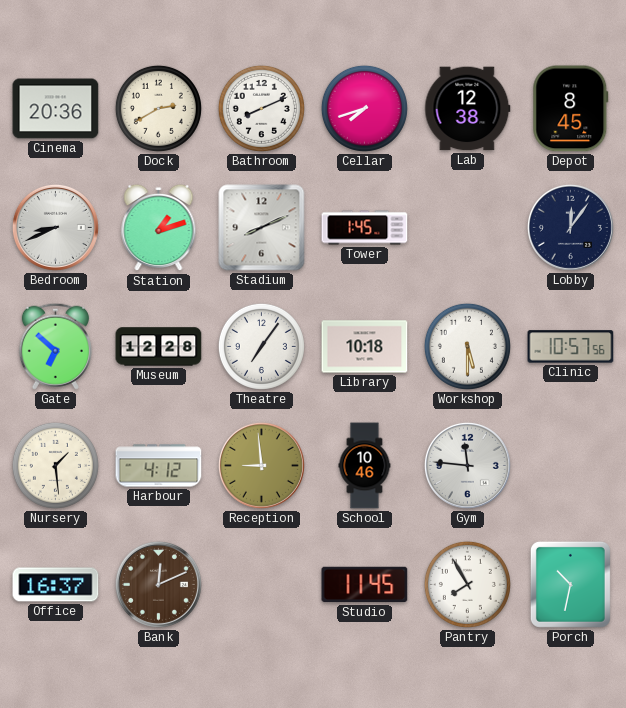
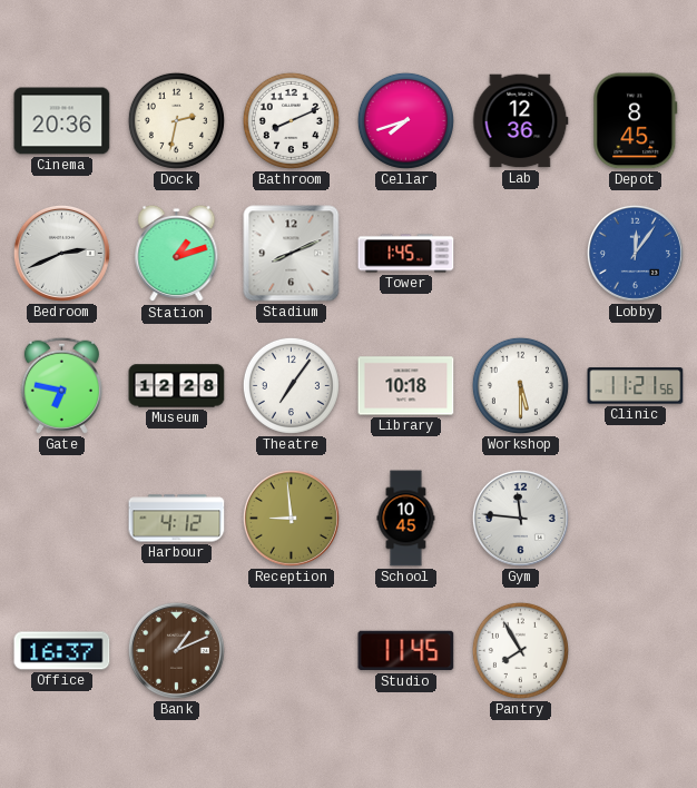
Dock: 2:40 -> 2:32 (176, 120)
Lab: 12:38 -> 12:36 (521, 121)
Bedroom: 8:41 -> 2:41 (61, 253)
Lobby dial: navy -> blue (635, 253)
Gate: 6:52 -> 6:47 (61, 385)
Clinic: 10:57 -> 11:21 (636, 386)
Nursery: 1:29 -> none (55, 465)
School: 10:46 -> 10:45 (406, 519)
Bank: 12:11 -> 1:11 (176, 650)
Porch: 10:32 -> none (570, 584)
